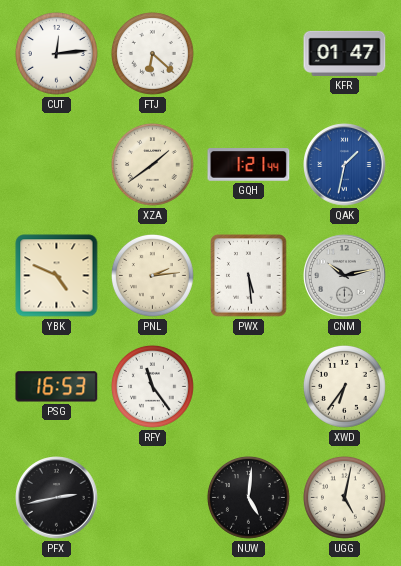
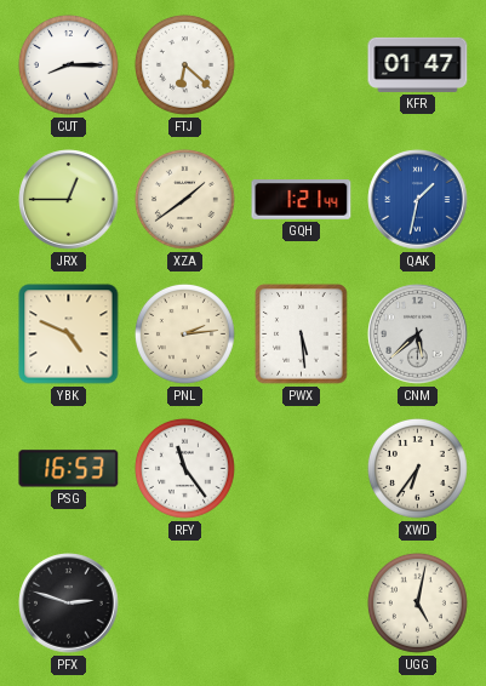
CUT: 12:14 -> 8:15 (68, 64)
JRX: none -> 12:45 (69, 200)
CNM: 10:13 -> 5:38 (418, 335)
PFX: 2:43 -> 2:48 (69, 604)
NUW: 5:01 -> none (248, 497)
